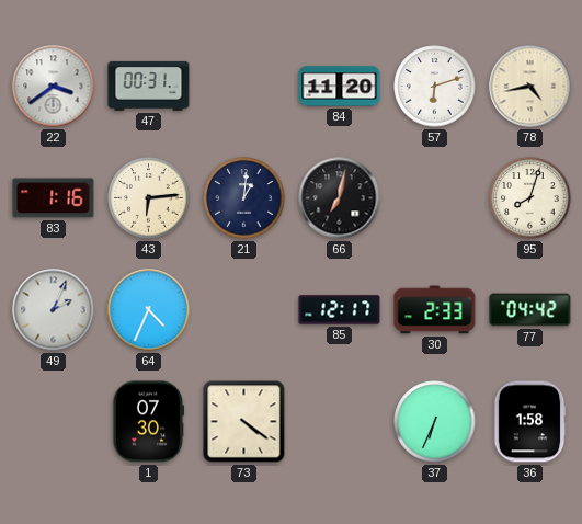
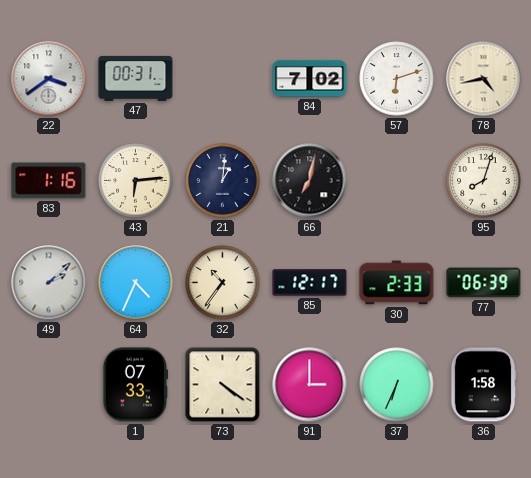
84: 11:20 -> 7:02 (310, 79)
49: 2:04 -> 2:08 (49, 283)
32: none -> 10:36 (223, 283)
77: 04:42 -> 06:39 (484, 283)
1: 07:30 -> 07:33 (135, 385)
91: none -> 3:00 (310, 385)
